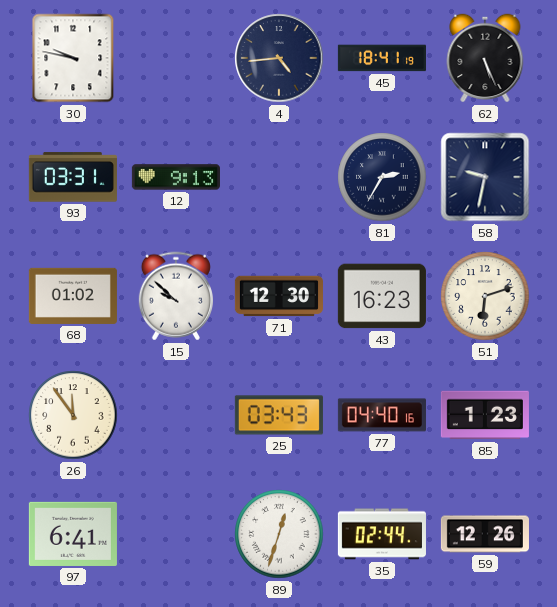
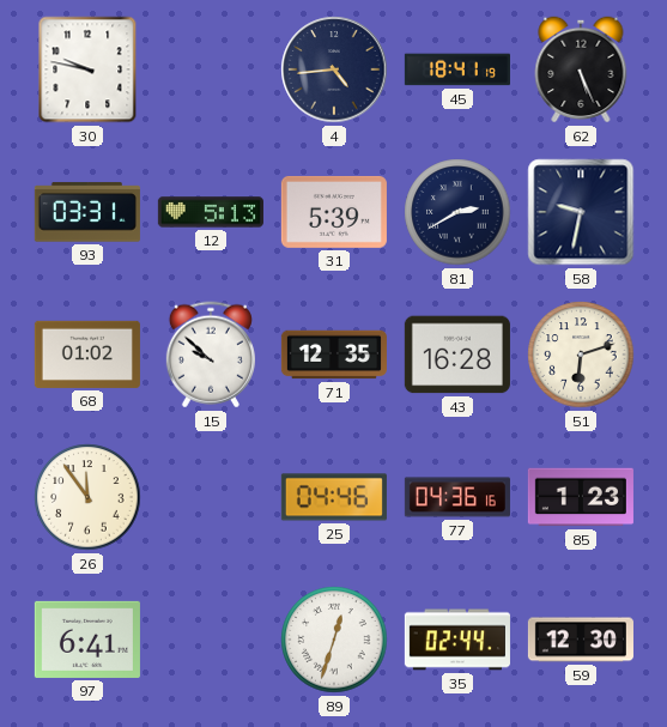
12: 9:13 -> 5:13 (211, 212)
31: none -> 5:39 (334, 212)
81: 2:35 -> 2:40 (457, 212)
71: 12:30 -> 12:35 (334, 355)
43: 16:23 -> 16:28 (457, 355)
25: 03:43 -> 04:46 (334, 497)
77: 04:40 -> 04:36 (457, 497)
59: 12:26 -> 12:30 (581, 640)
